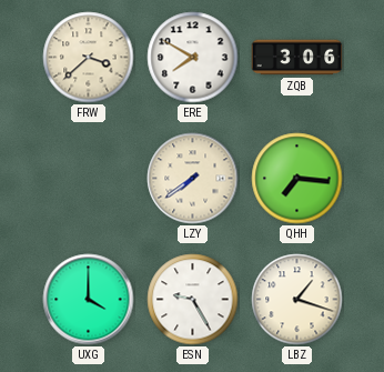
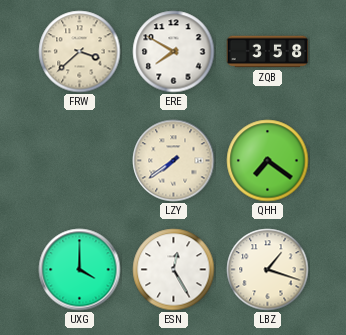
ZQB: 3:06 -> 3:58 (268, 52)
QHH: 7:16 -> 7:21 (268, 161)
ESN: 9:25 -> 12:25 (174, 270)
